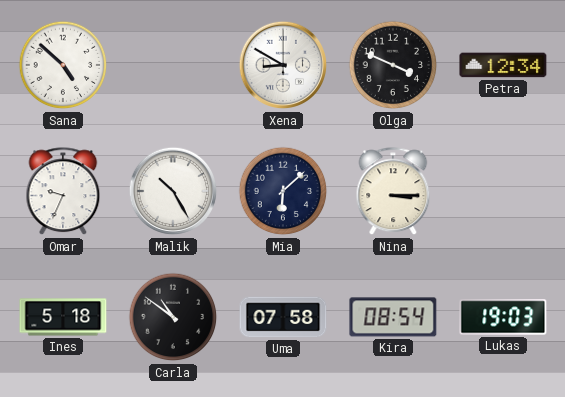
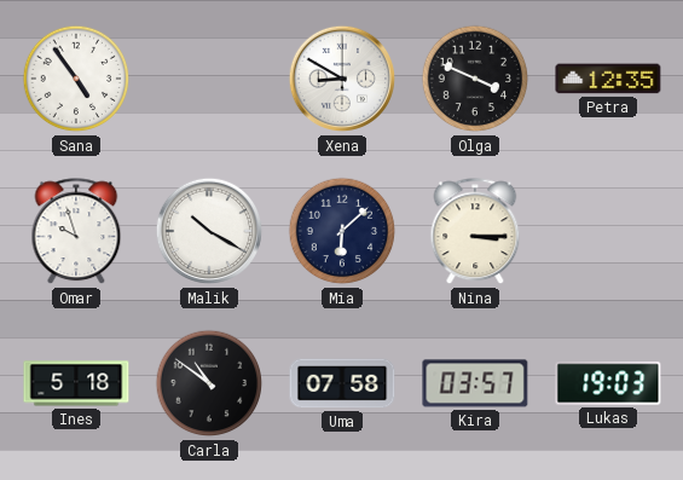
Sana: 4:52 -> 4:54 (76, 79)
Petra: 12:34 -> 12:35 (608, 79)
Omar: 9:34 -> 9:57 (76, 232)
Malik: 10:25 -> 10:20 (209, 231)
Kira: 08:54 -> 03:57 (475, 383)
